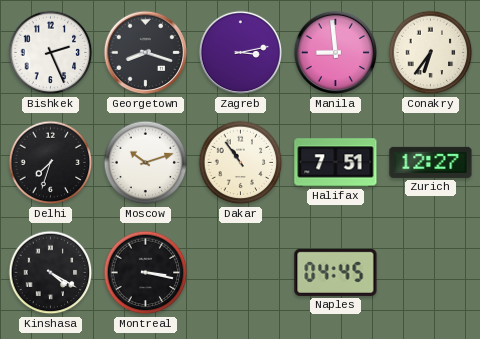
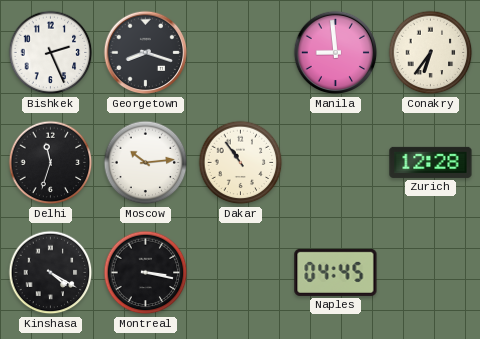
Zagreb: 3:13 -> none (241, 53)
Delhi: 7:33 -> 11:33 (51, 163)
Moscow: 10:12 -> 10:14 (146, 163)
Halifax: 7:51 -> none (336, 163)
Zurich: 12:27 -> 12:28 (431, 162)
